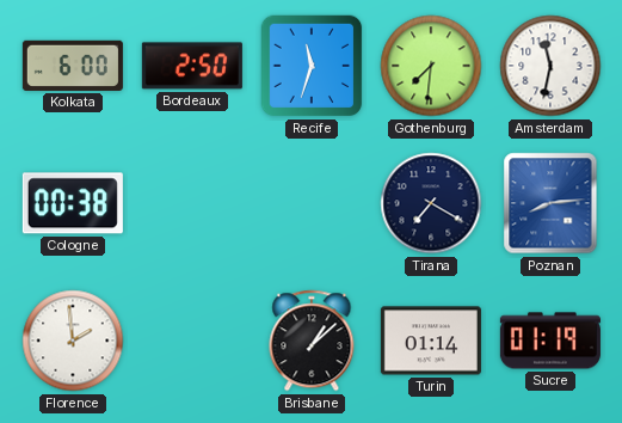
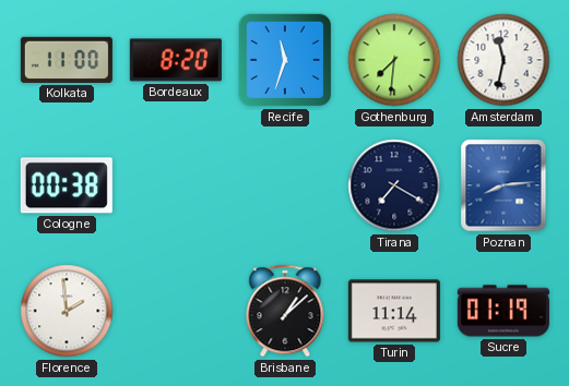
Kolkata: 6:00 -> 11:00 (67, 60)
Bordeaux: 2:50 -> 8:20 (176, 60)
Turin: 01:14 -> 11:14 (394, 311)
